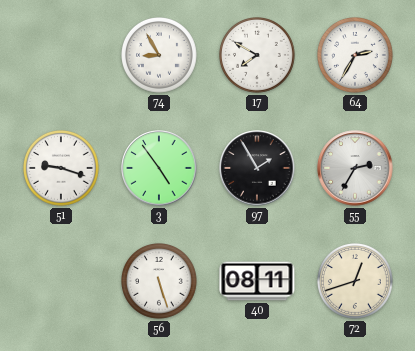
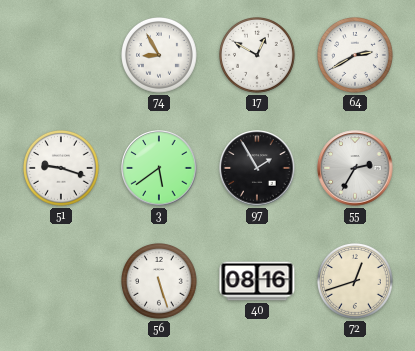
17: 7:50 -> 12:50 (258, 56)
64: 2:35 -> 2:40 (356, 56)
3: 4:54 -> 5:39 (159, 168)
40: 08:11 -> 08:16 (257, 281)
